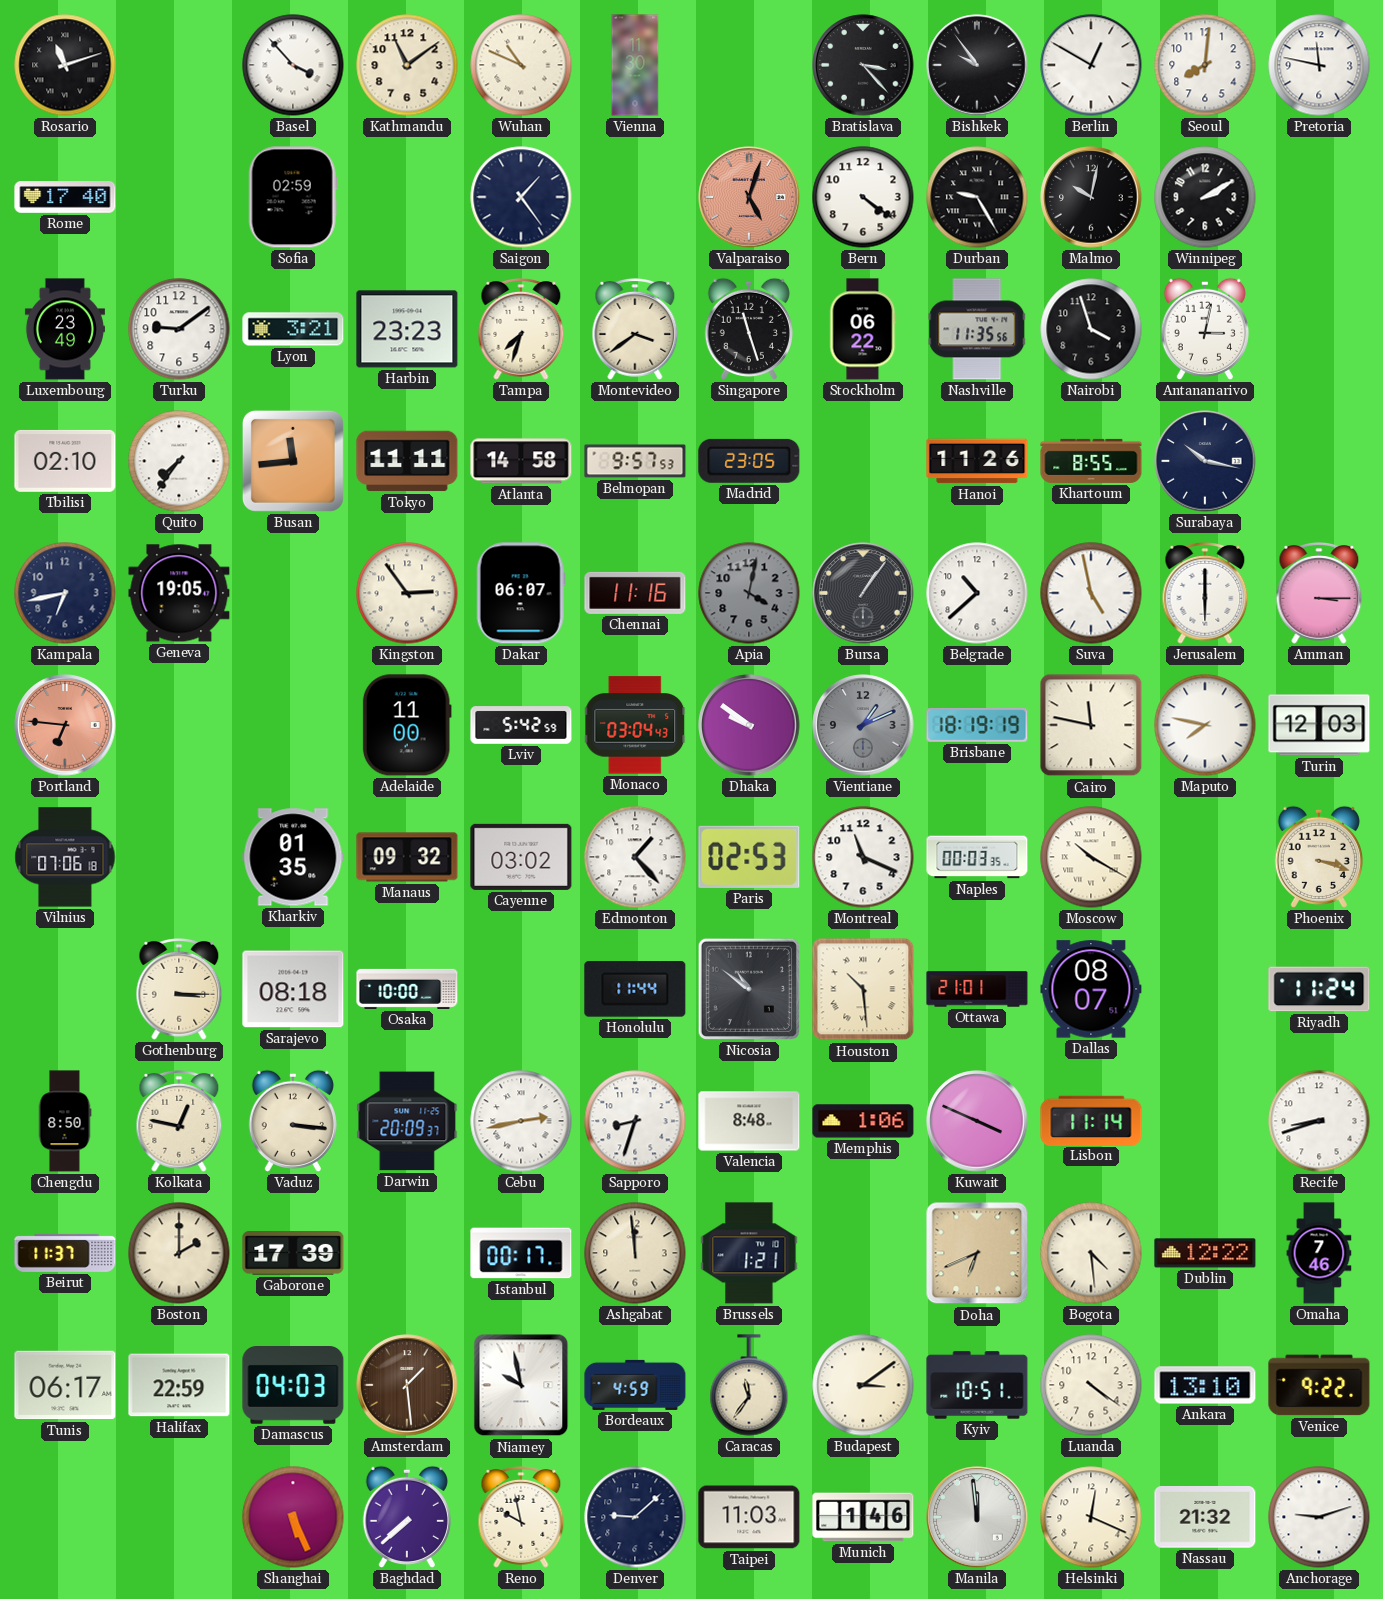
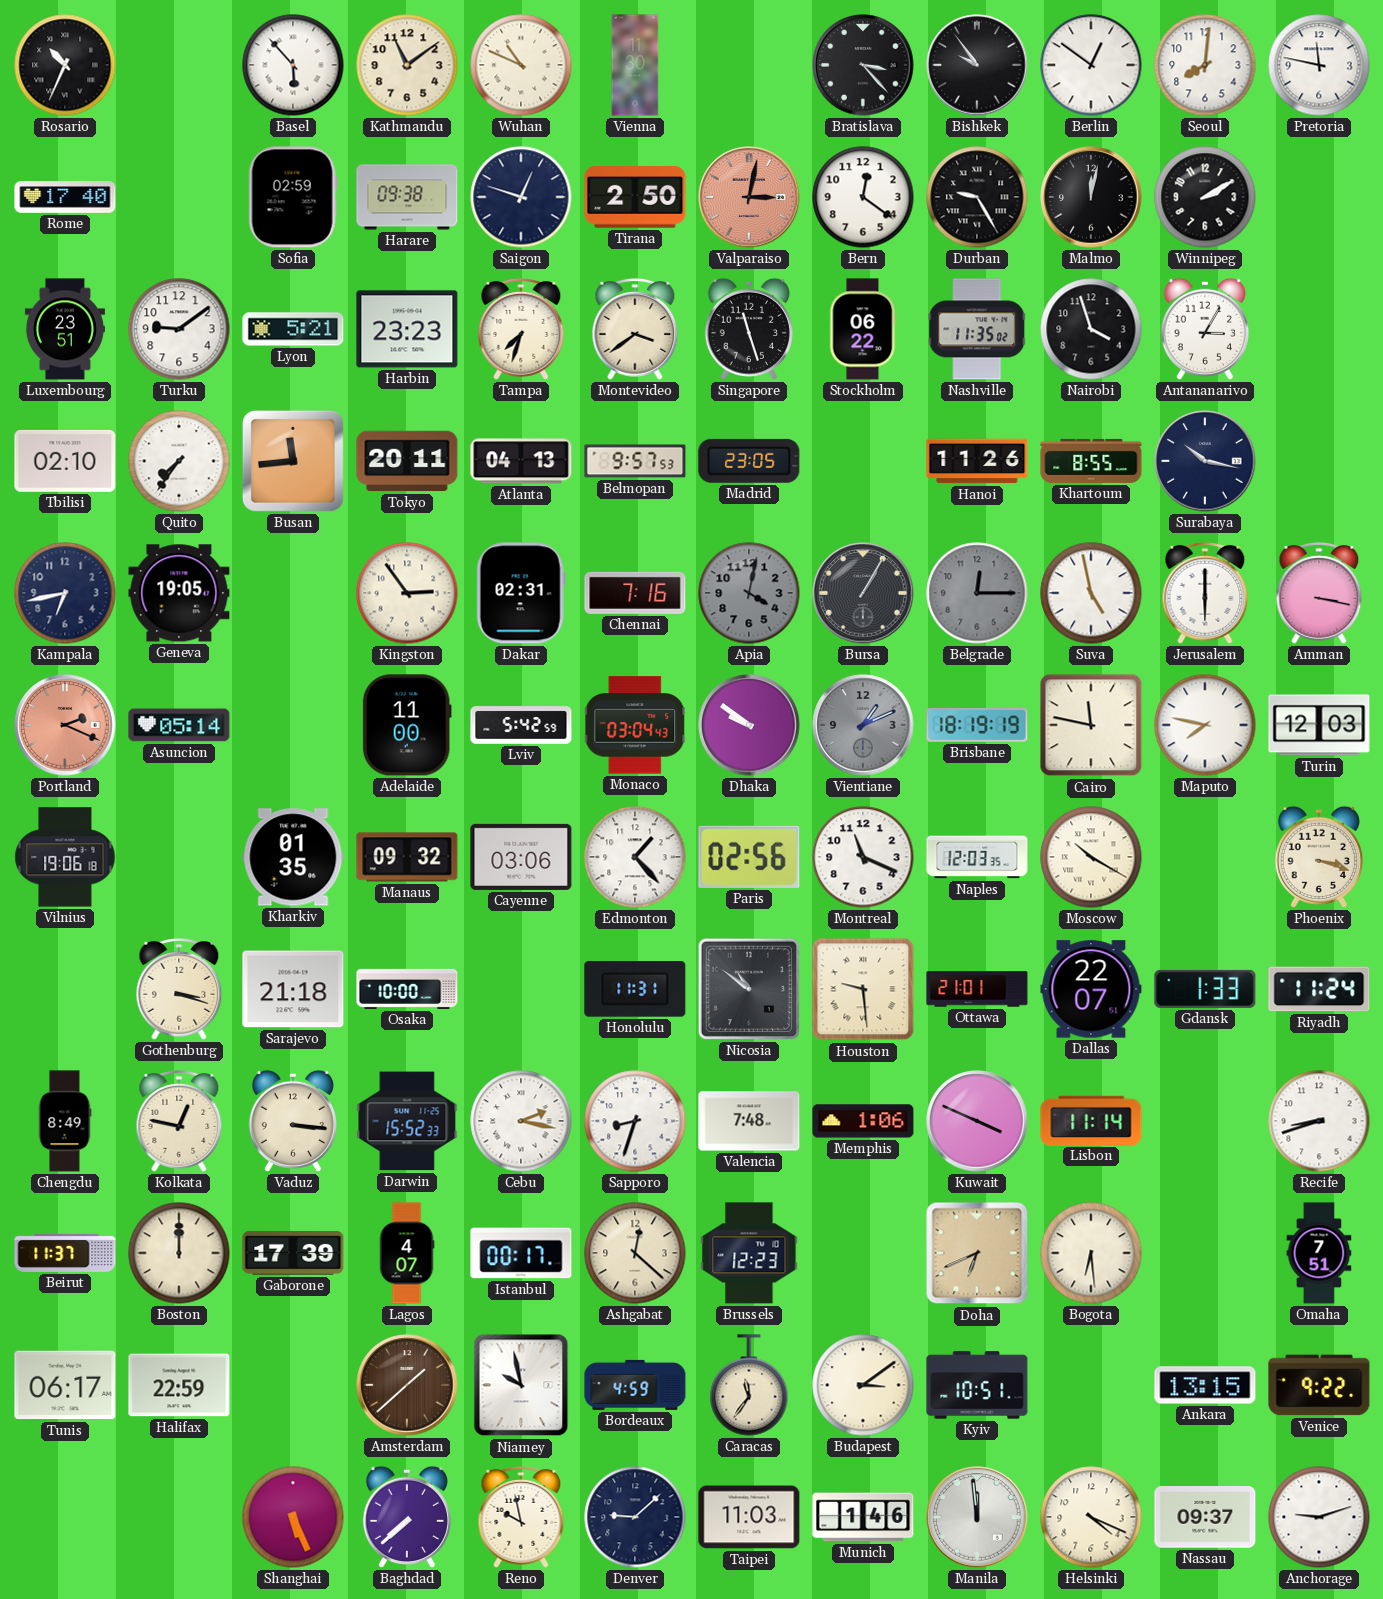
Rosario: 11:12 -> 10:34 (65, 65)
Basel: 3:53 -> 5:53 (293, 65)
Berlin: 12:50 -> 12:51 (1091, 65)
Harare: none -> 09:38 (407, 197)
Saigon: 1:24 -> 12:48 (521, 197)
Tirana: none -> 2:50 (635, 197)
Valparaiso: 5:03 -> 3:02 (749, 197)
Bern: 4:21 -> 12:21 (863, 197)
Malmo: 10:02 -> 12:02 (1091, 197)
Luxembourg: 23:49 -> 23:51 (65, 329)
Lyon: 3:21 -> 5:21 (293, 329)
Nashville: 11:35:56 -> 11:35:02 (977, 329)
Antananarivo: 3:02 -> 3:05 (1205, 329)
Tokyo: 11:11 -> 20:11 (407, 461)
Atlanta: 14:58 -> 04:13 (521, 461)
Dakar: 06:07 -> 02:31 (521, 593)
Chennai: 11:16 -> 7:16 (635, 593)
Bursa: 1:06 -> 1:05 (863, 593)
Belgrade: 10:38 -> 12:15 (977, 593)
Belgrade dial: white -> grey (977, 593)
Amman: 3:15 -> 3:17 (1319, 594)
Portland: 6:46 -> 2:19 (65, 725)
Asuncion: none -> 05:14 (179, 725)
Vilnius: 07:06 -> 19:06 (65, 857)
Cayenne: 03:02 -> 03:06 (521, 857)
Paris: 02:53 -> 02:56 (749, 857)
Naples: 00:03 -> 12:03 (977, 857)
Gothenburg: 3:15 -> 3:18 (179, 990)
Sarajevo: 08:18 -> 21:18 (293, 989)
Honolulu: 11:44 -> 11:31 (635, 990)
Houston: 10:29 -> 9:29 (863, 989)
Dallas: 08:07 -> 22:07 (1091, 989)
Gdansk: none -> 1:33 (1205, 989)
Chengdu: 8:50 -> 8:49 (65, 1121)
Darwin: 20:09 -> 15:52 (407, 1121)
Cebu: 2:43 -> 2:17 (521, 1121)
Valencia: 8:48 -> 7:48 (749, 1121)
Boston: 2:00 -> 12:00 (179, 1253)
Lagos: none -> 4:07 (407, 1253)
Ashgabat: 11:59 -> 12:22 (635, 1253)
Brussels: 1:21 -> 12:23 (749, 1253)
Bogota: 4:29 -> 6:29 (1091, 1253)
Dublin: 12:22 -> none (1205, 1253)
Omaha: 7:46 -> 7:51 (1319, 1253)
Damascus: 04:03 -> none (293, 1385)
Amsterdam: 1:29 -> 1:38 (407, 1385)
Luanda: 4:21 -> none (1091, 1385)
Ankara: 13:10 -> 13:15 (1205, 1385)
Helsinki: 12:19 -> 4:19 (1091, 1517)
Nassau: 21:32 -> 09:37 (1205, 1518)
